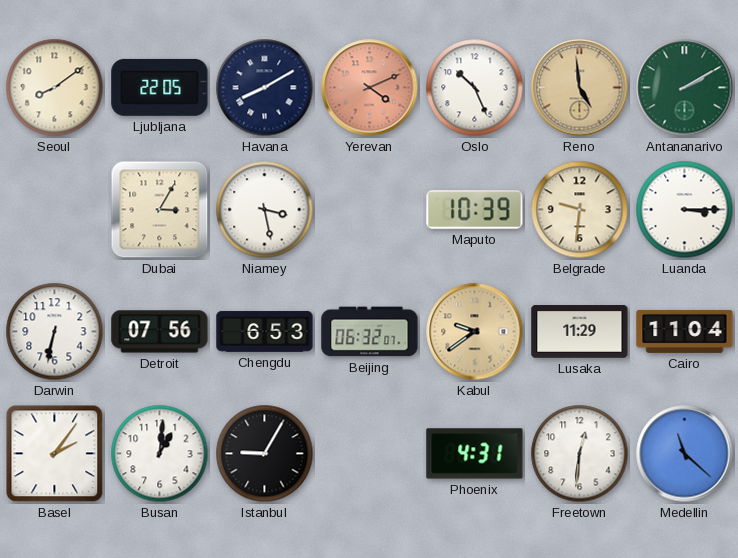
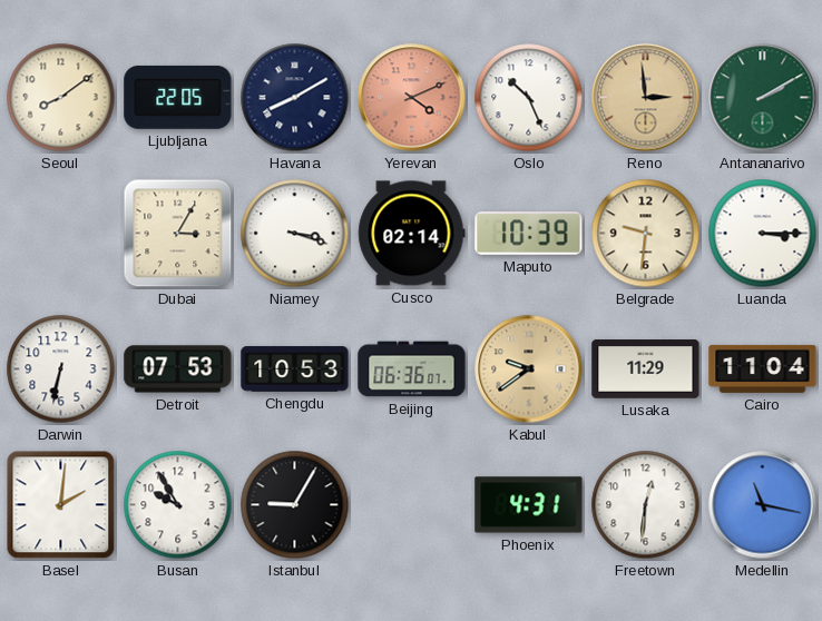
Reno: 4:59 -> 2:59 (646, 98)
Niamey: 3:28 -> 3:18 (295, 234)
Cusco: none -> 02:14 (412, 234)
Detroit: 07:56 -> 07:53 (178, 369)
Chengdu: 6:53 -> 10:53 (295, 369)
Beijing: 06:32 -> 06:36 (412, 369)
Basel: 2:06 -> 2:01 (61, 505)
Busan: 1:01 -> 9:55 (178, 505)
Medellin: 11:22 -> 11:17 (763, 505)
